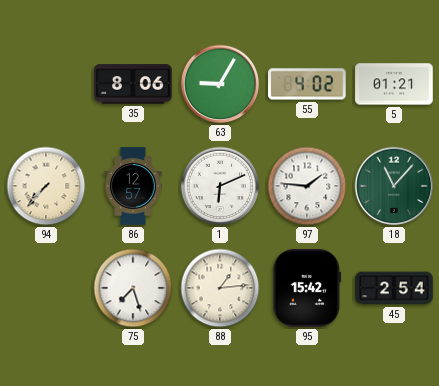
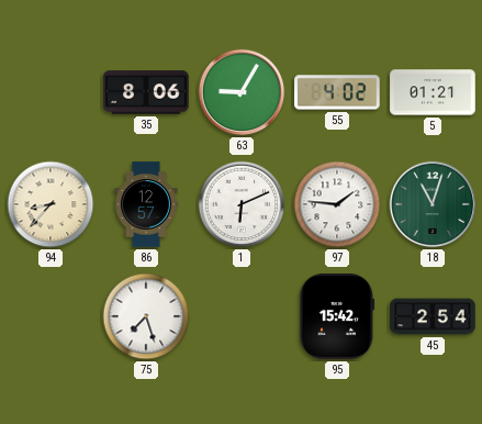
94: 7:37 -> 8:37 (51, 204)
18: 11:07 -> 11:03 (433, 204)
88: 1:14 -> none (220, 288)
